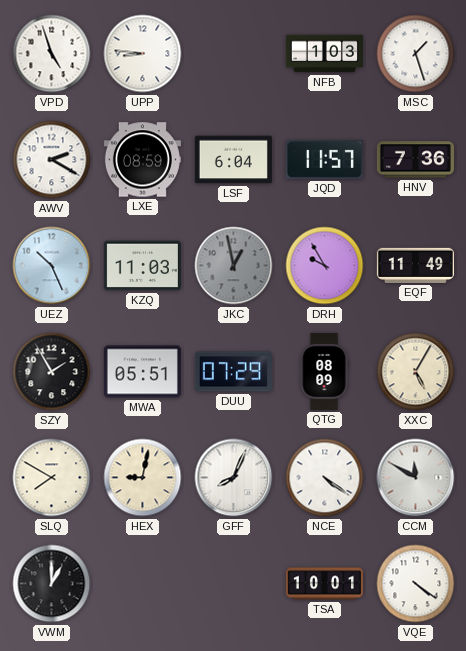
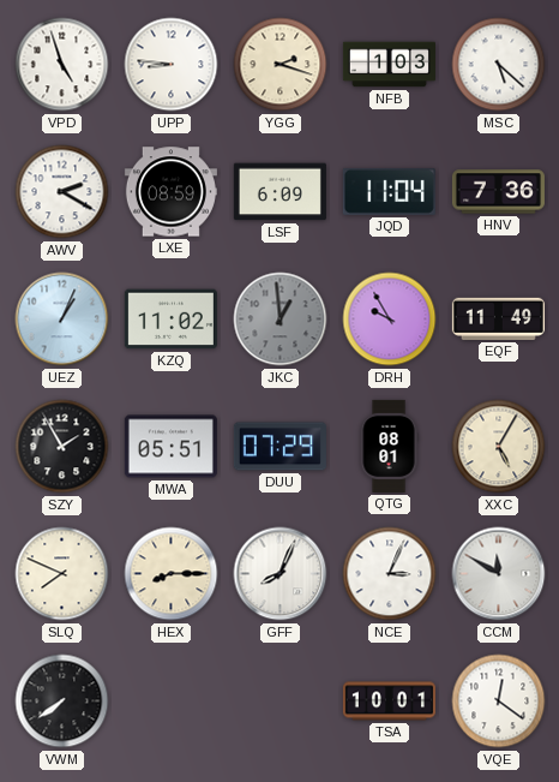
YGG: none -> 2:18 (281, 65)
MSC: 1:27 -> 5:22 (499, 65)
LSF: 6:04 -> 6:09 (279, 192)
JQD: 11:57 -> 11:04 (389, 191)
UEZ: 10:26 -> 1:04 (62, 320)
KZQ: 11:03 -> 11:02 (170, 320)
JKC: 12:58 -> 12:59 (281, 320)
QTG: 08:09 -> 08:01 (389, 446)
SLQ: 7:50 -> 7:49 (62, 574)
HEX: 9:02 -> 8:15 (172, 574)
NCE: 4:21 -> 3:04 (390, 574)
VWM: 1:00 -> 7:39 (62, 702)
VQE: 4:21 -> 12:21 (499, 702)
